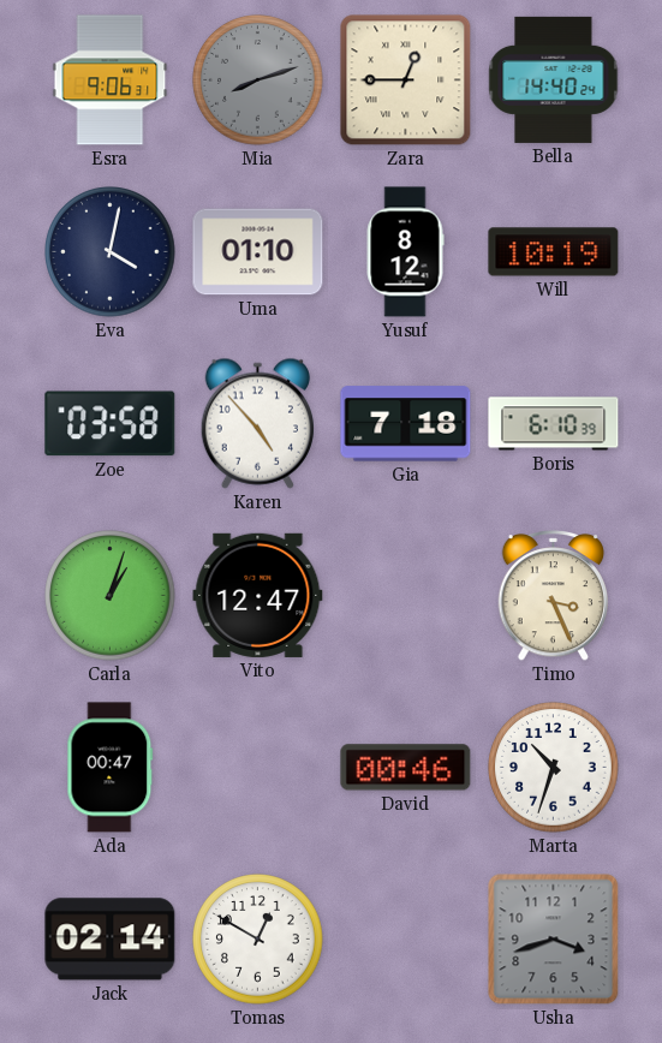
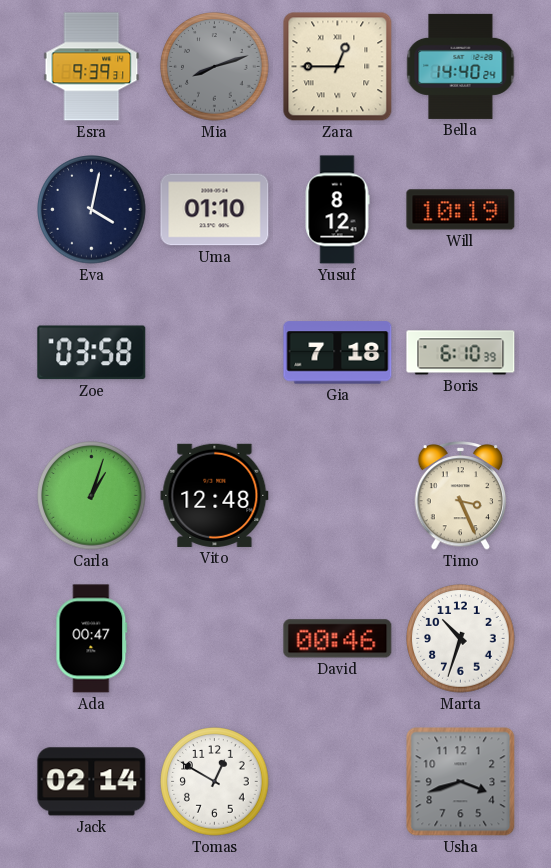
Esra: 9:06 -> 9:39 (92, 67)
Karen: 4:53 -> none (257, 423)
Vito: 12:47 -> 12:48 (215, 495)
